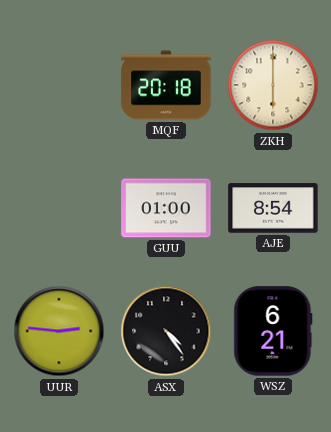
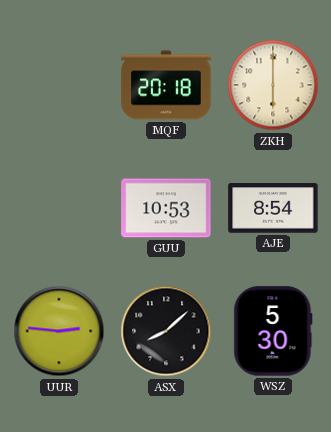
GUU: 01:00 -> 10:53 (166, 208)
ASX: 4:24 -> 8:08 (166, 331)
WSZ: 6:21 -> 5:30 (273, 331)
